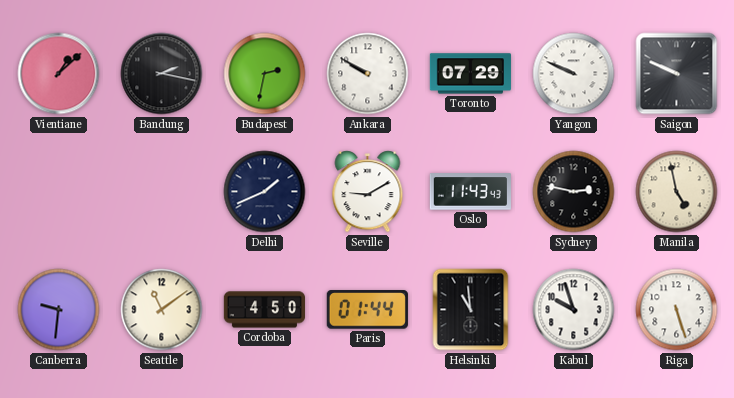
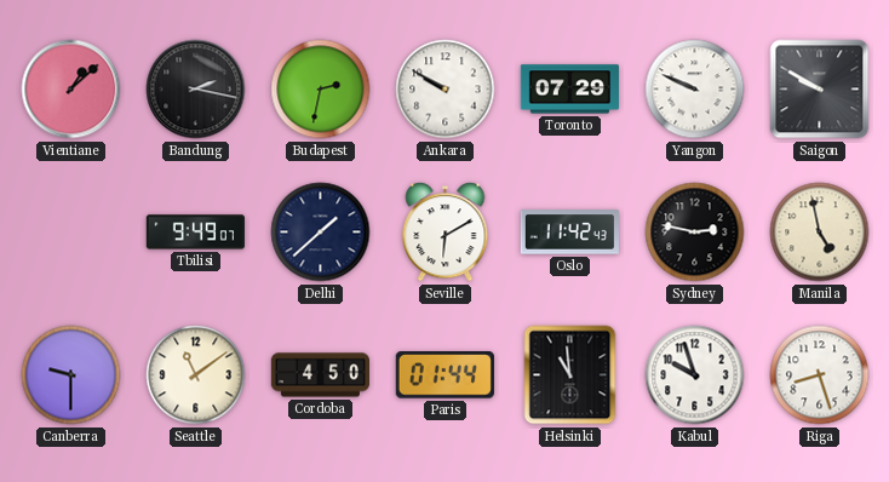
Saigon: 9:49 -> 9:50 (820, 90)
Tbilisi: none -> 9:49 (195, 233)
Delhi: 1:41 -> 1:38 (321, 233)
Seville: 9:10 -> 6:10 (446, 233)
Oslo: 11:43 -> 11:42 (569, 233)
Canberra: 9:31 -> 9:30 (71, 375)
Riga: 5:27 -> 8:27 (820, 375)
